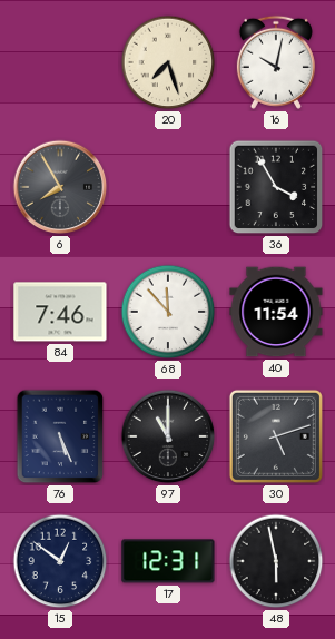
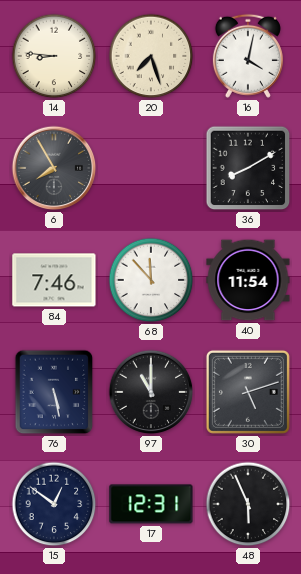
14: none -> 8:46 (54, 56)
16: 10:02 -> 4:02 (248, 56)
36: 3:55 -> 8:10 (248, 168)
76: 5:26 -> 5:28 (54, 392)
48: 5:58 -> 5:56 (248, 504)
